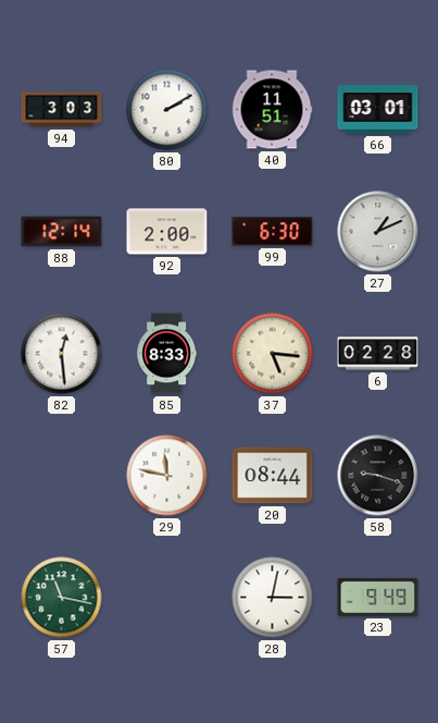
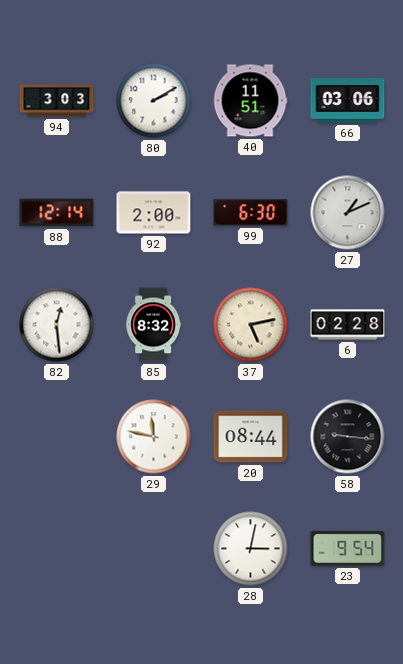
66: 03:01 -> 03:06 (348, 101)
85: 8:33 -> 8:32 (153, 325)
37: 5:16 -> 5:13 (251, 325)
58: 9:18 -> 9:16 (348, 437)
57: 11:17 -> none (62, 598)
23: 9:49 -> 9:54 (348, 548)
